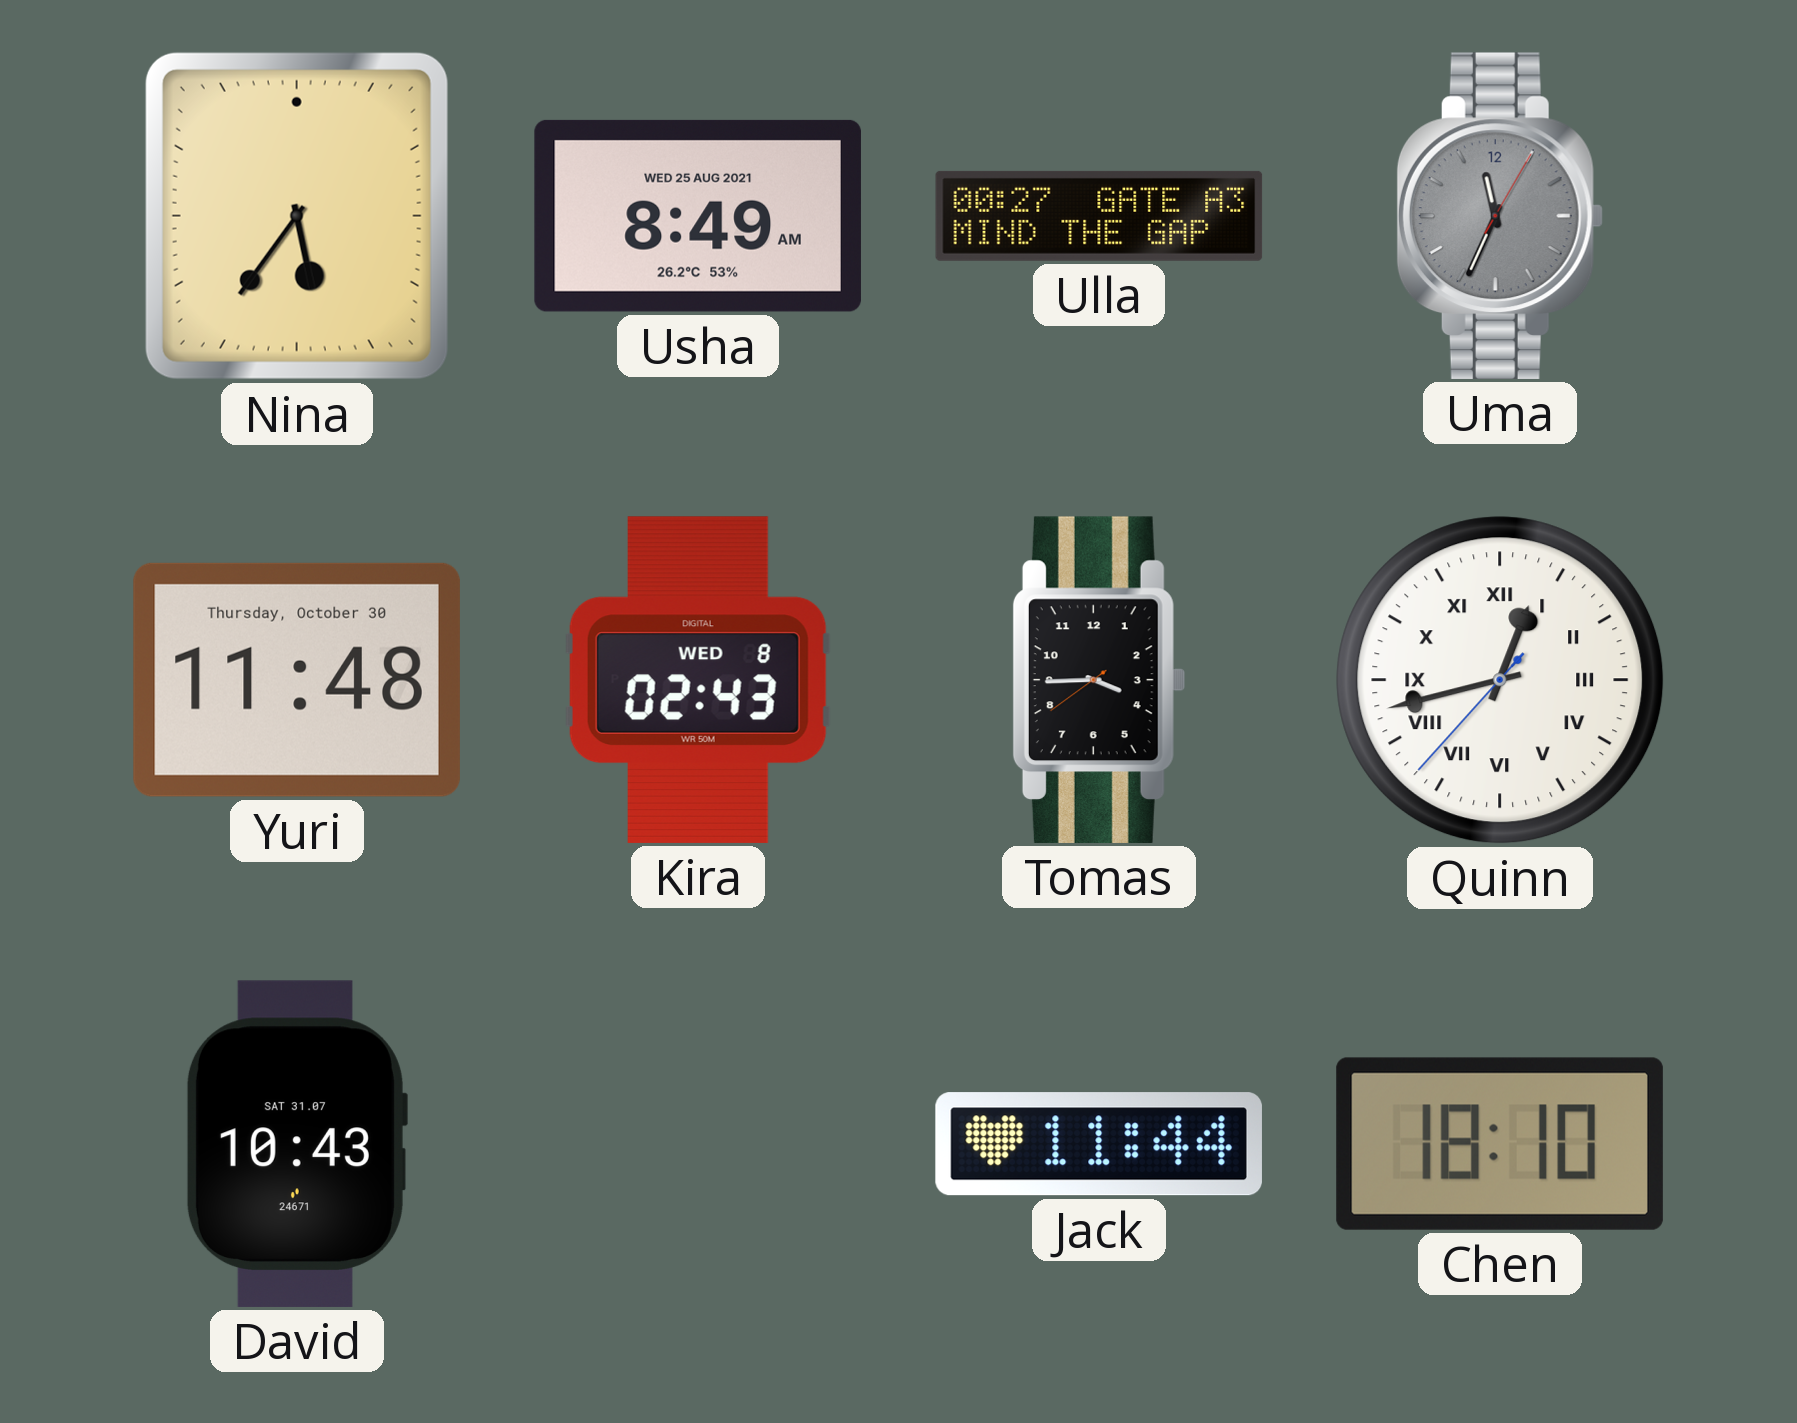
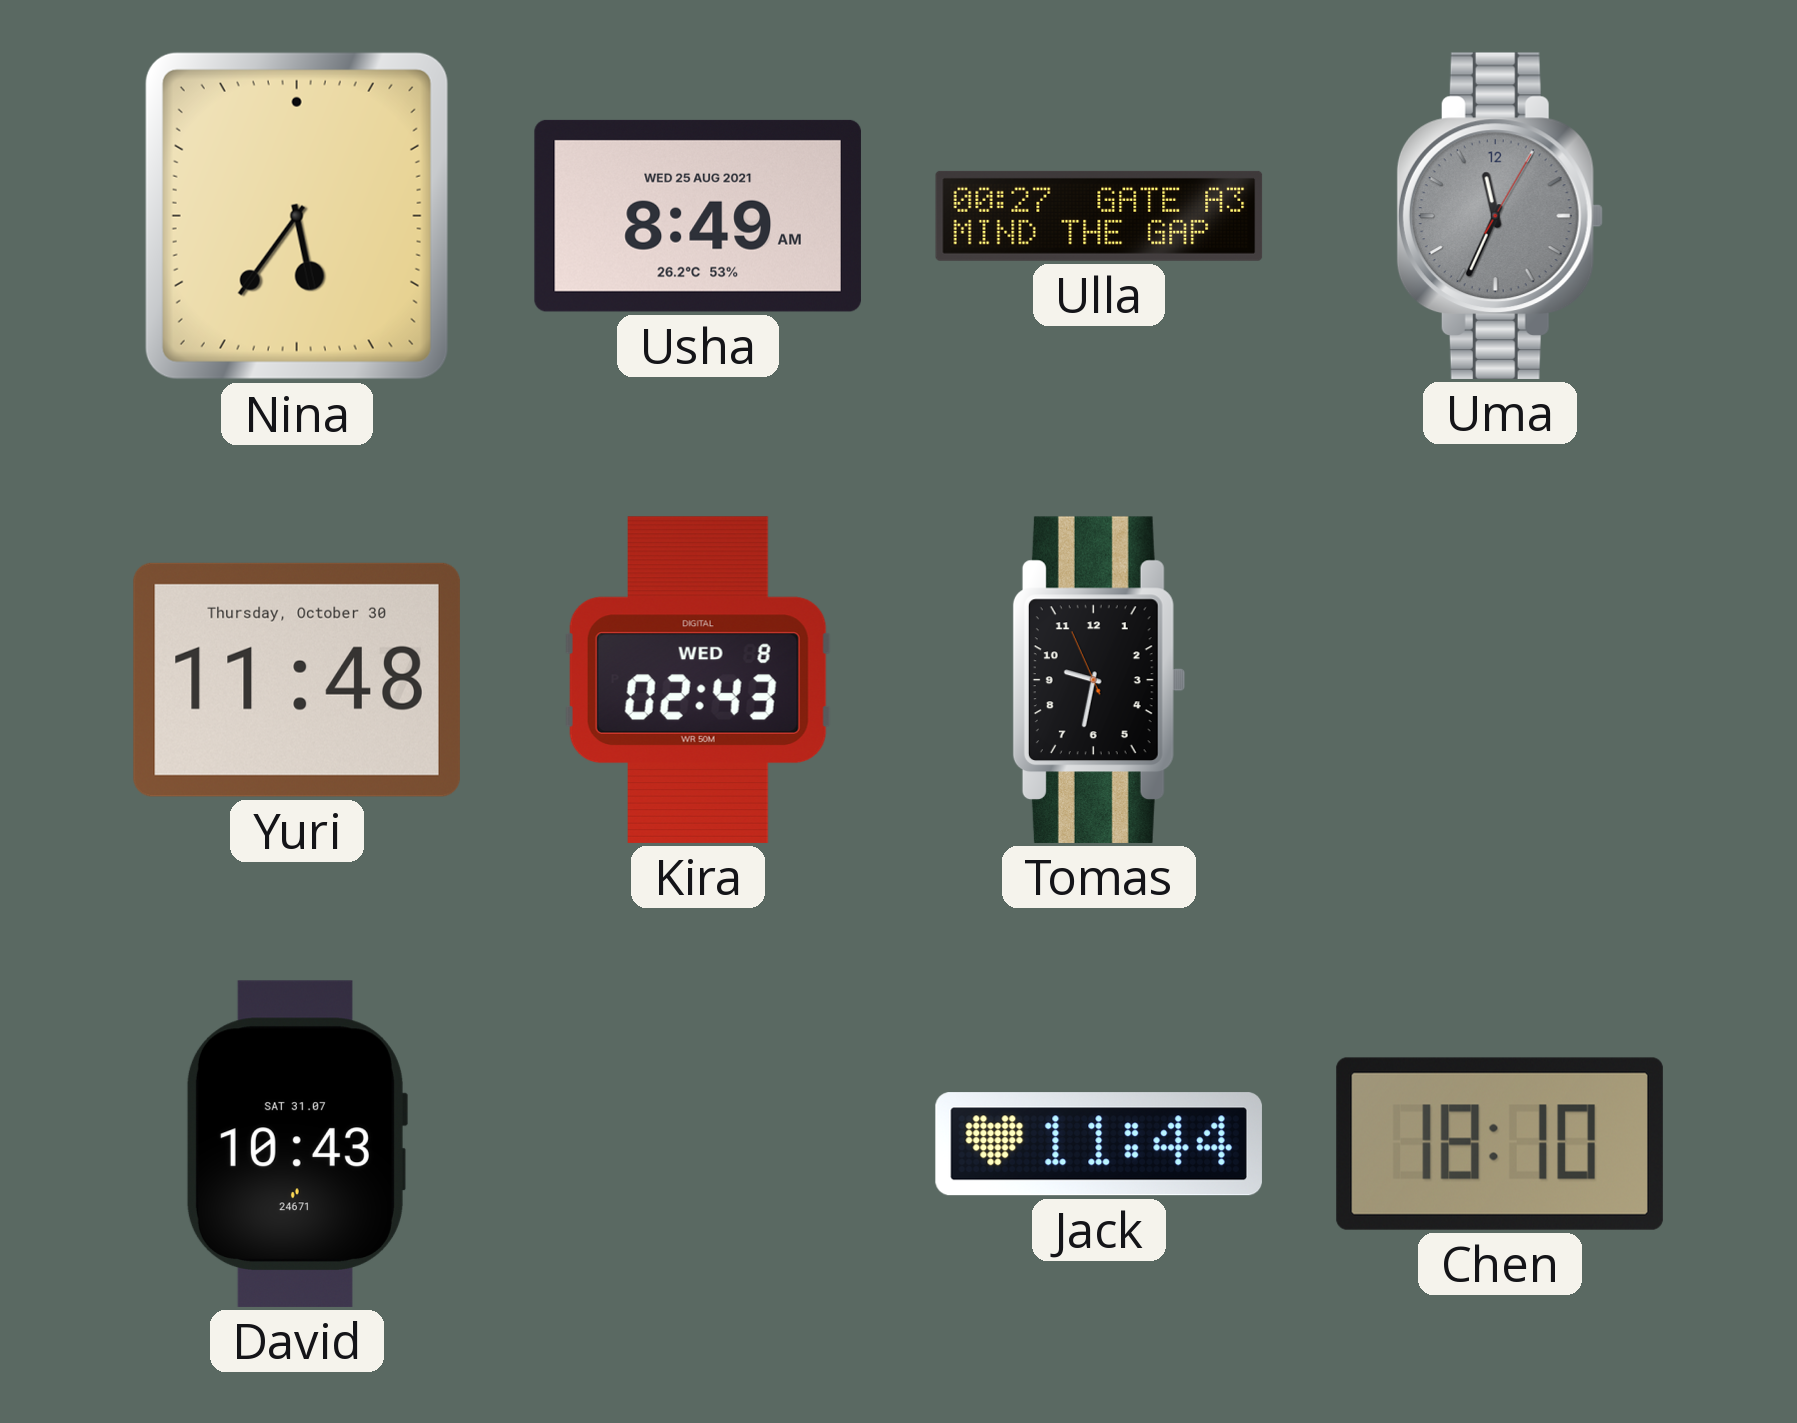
Tomas: 3:44 -> 9:31 (1099, 680)
Quinn: 12:42 -> none (1500, 680)
